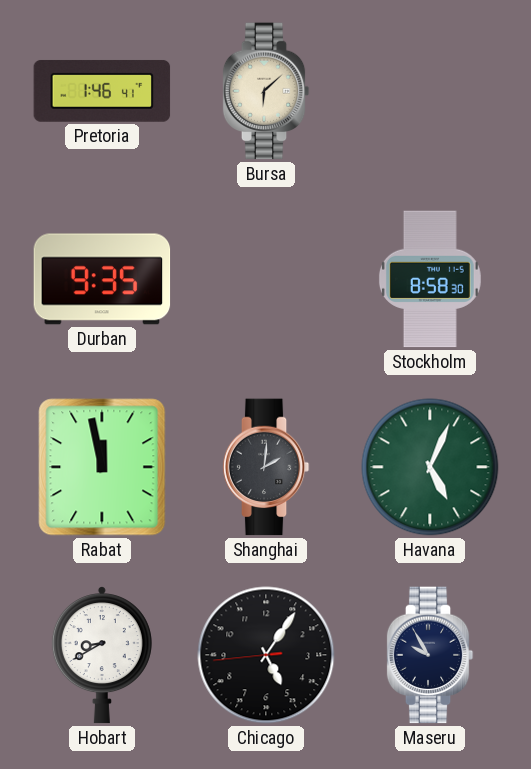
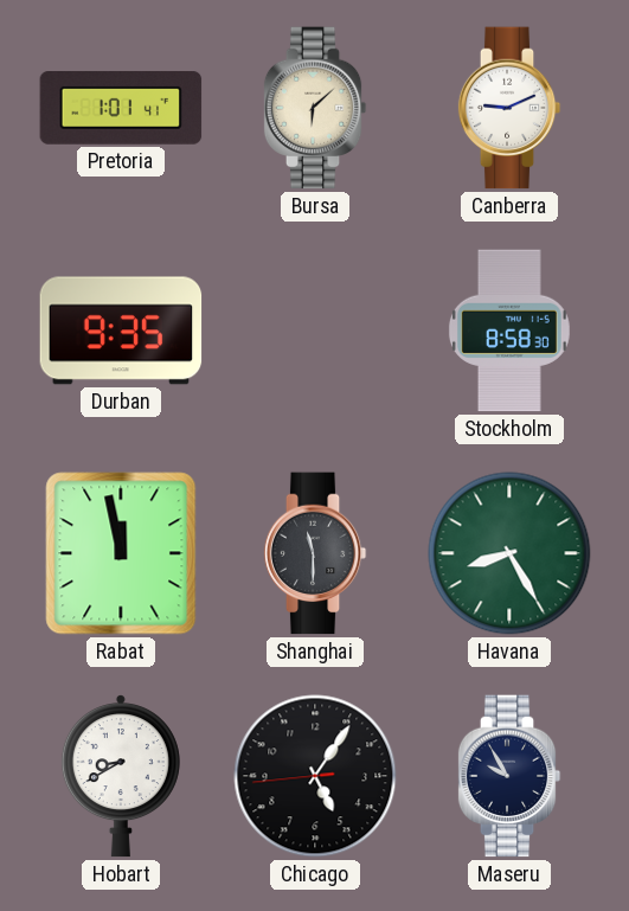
Pretoria: 1:46 -> 1:01 (121, 108)
Canberra: none -> 9:11 (509, 108)
Shanghai: 2:01 -> 11:30 (315, 553)
Havana: 5:04 -> 8:25 (509, 553)
